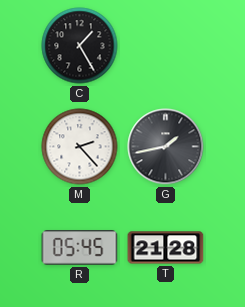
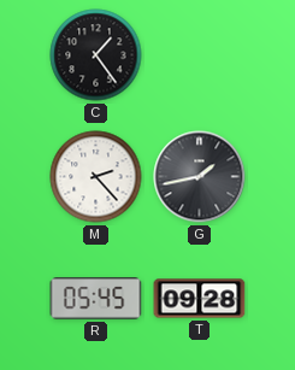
C: 1:25 -> 1:24 (96, 55)
T: 21:28 -> 09:28 (200, 299)
